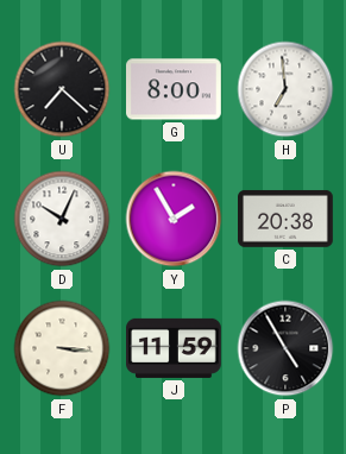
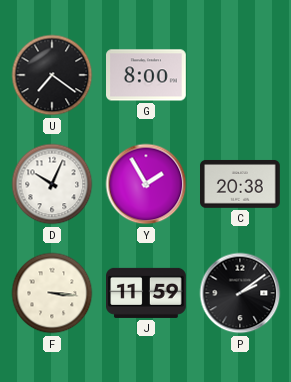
U: 7:22 -> 7:21 (52, 75)
H: 6:59 -> none (285, 89)
P: 4:55 -> 2:09 (240, 293)
